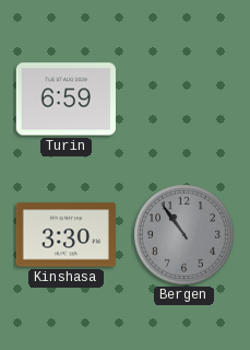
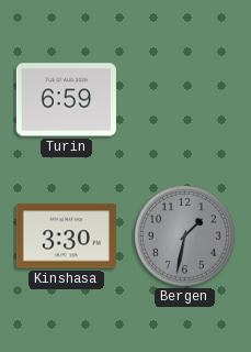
Bergen: 10:54 -> 1:32 (185, 237)
